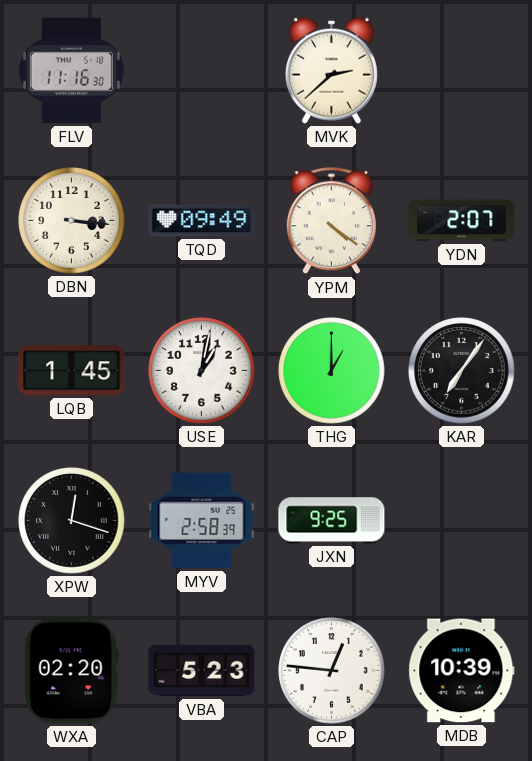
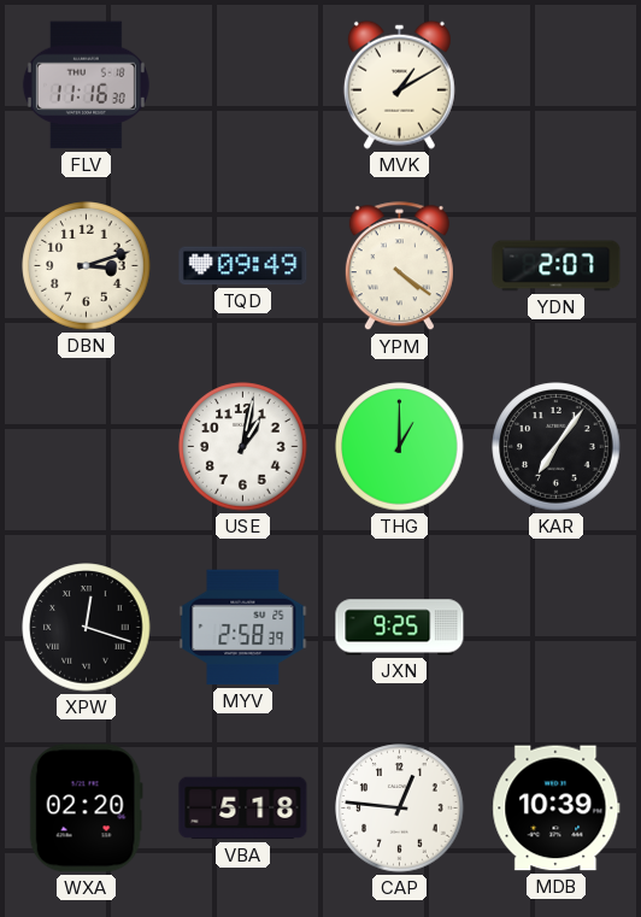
MVK: 2:38 -> 1:10 (399, 84)
DBN: 3:16 -> 3:12 (87, 266)
LQB: 1:45 -> none (72, 371)
VBA: 5:23 -> 5:18 (243, 809)
